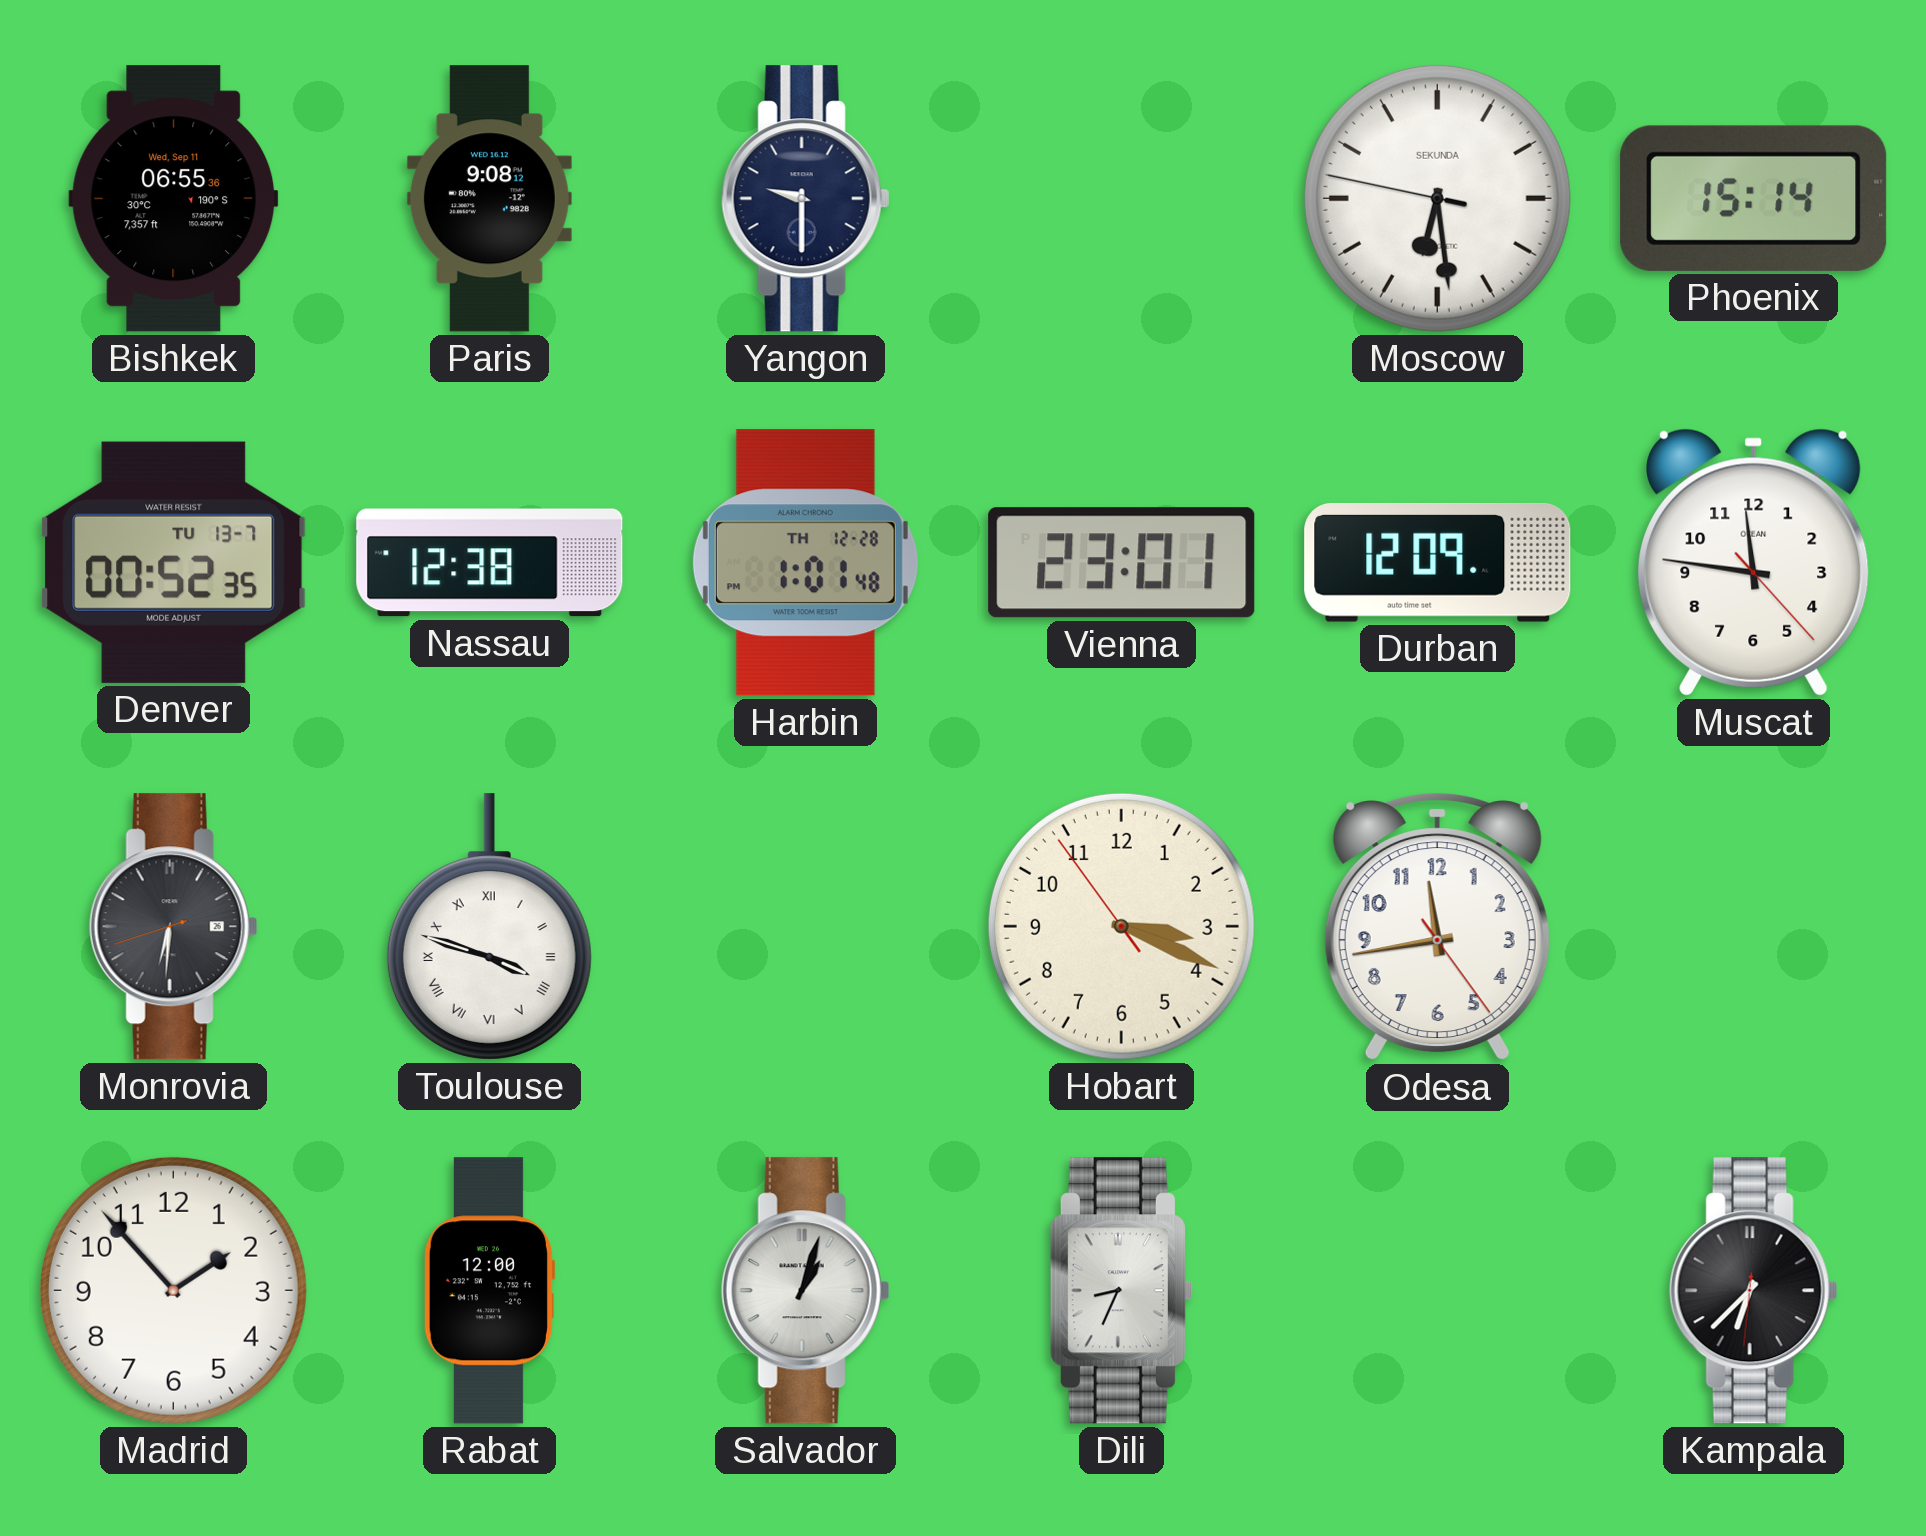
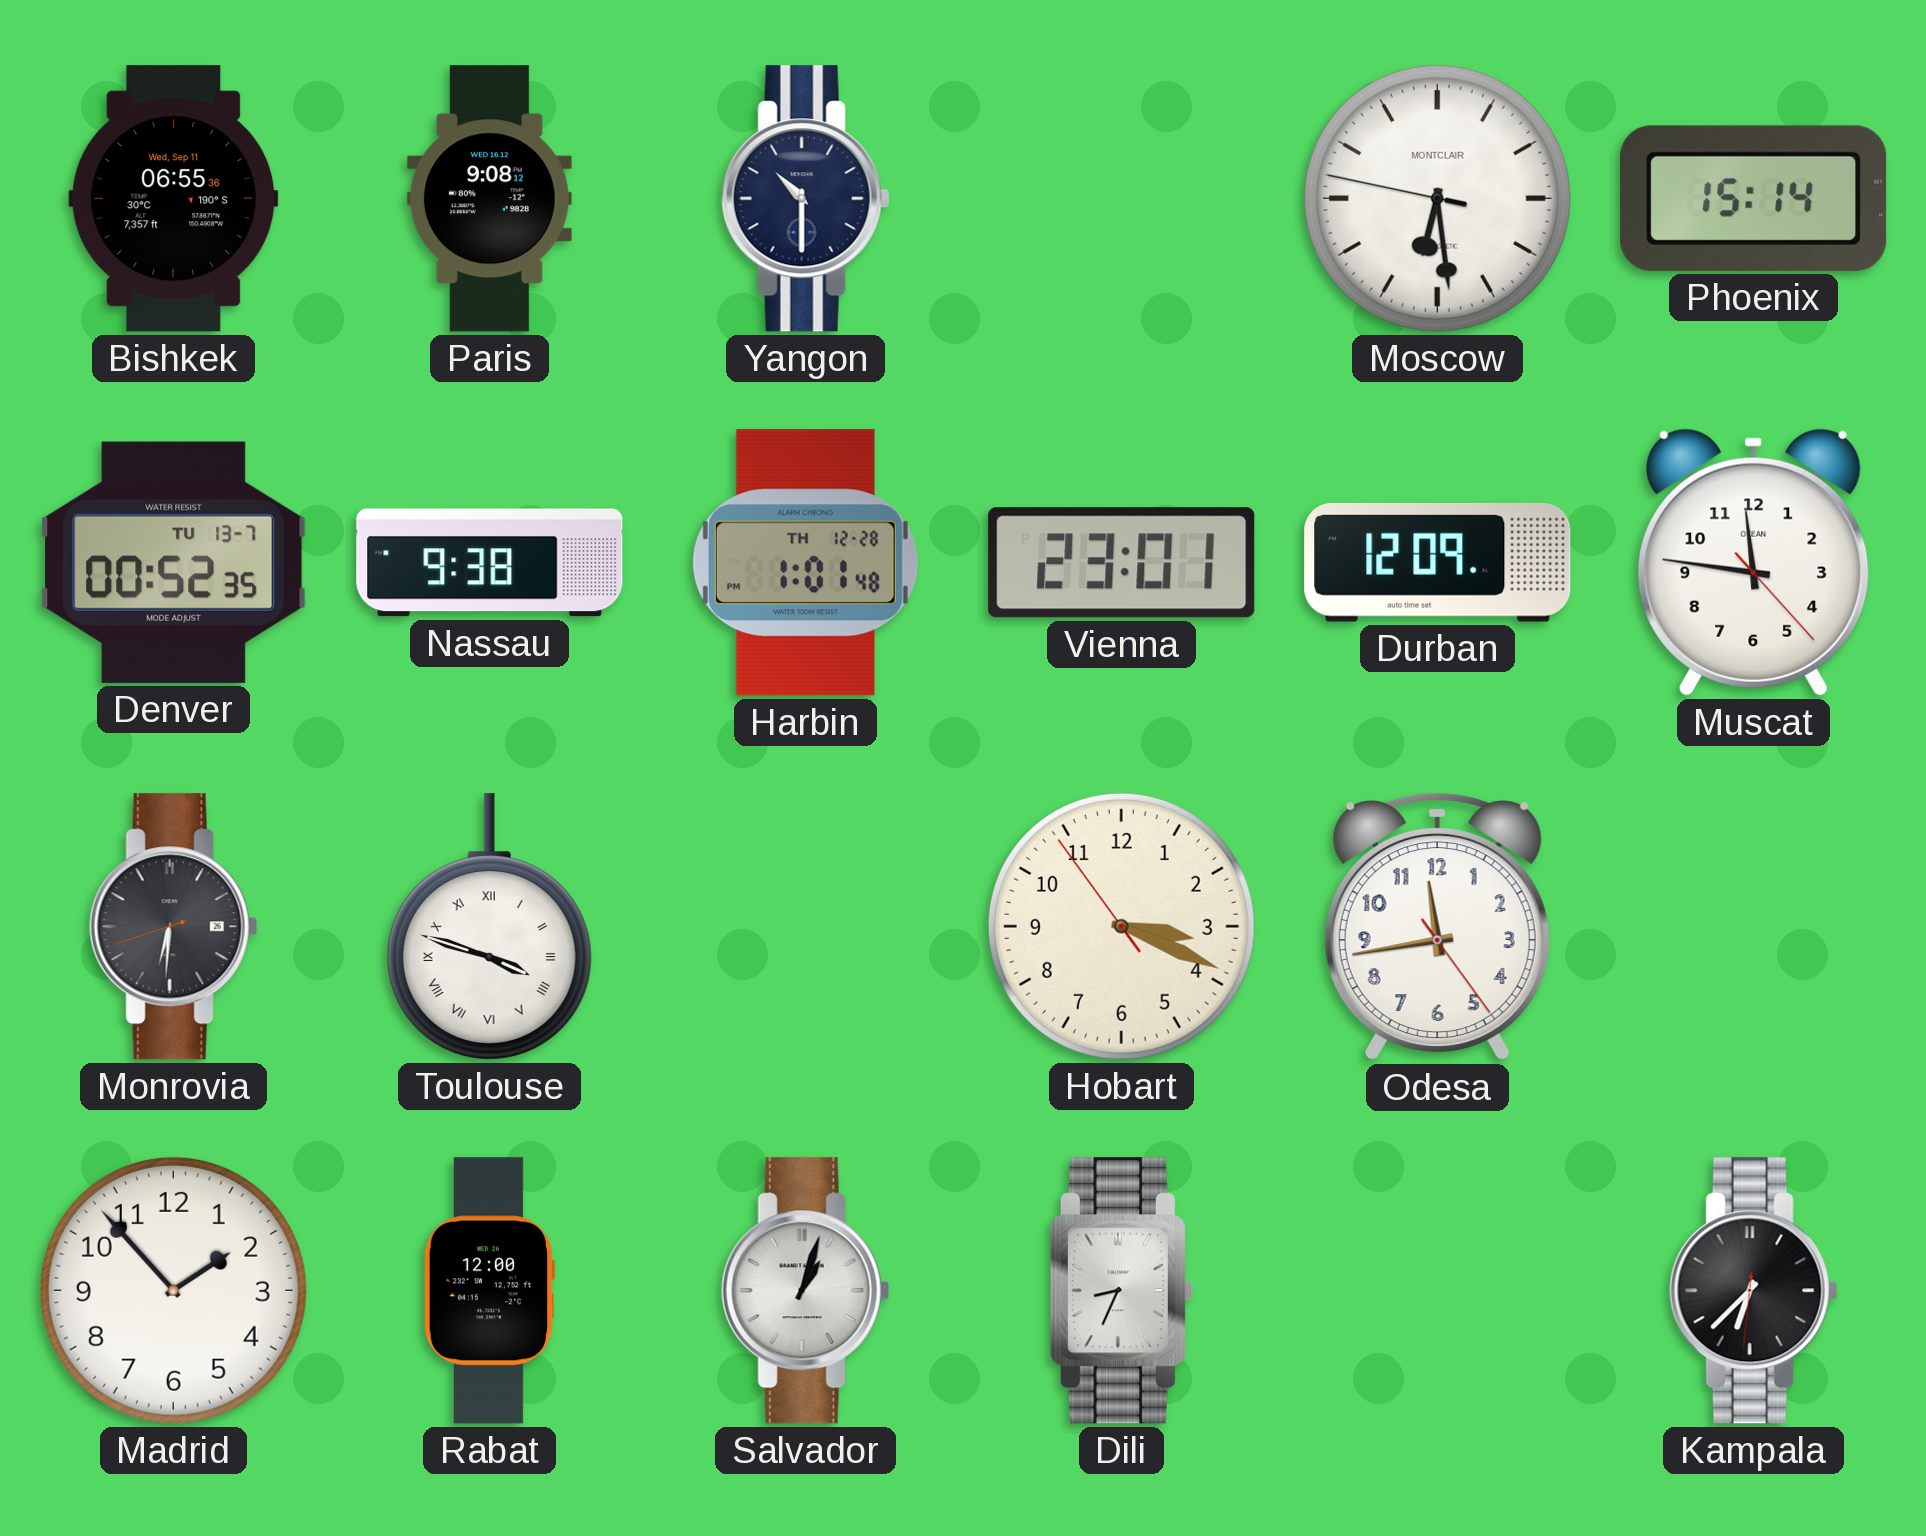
Yangon: 9:30 -> 10:30 (805, 199)
Moscow brand: SEKUNDA -> MONTCLAIR (1437, 198)
Nassau: 12:38 -> 9:38 (490, 563)
